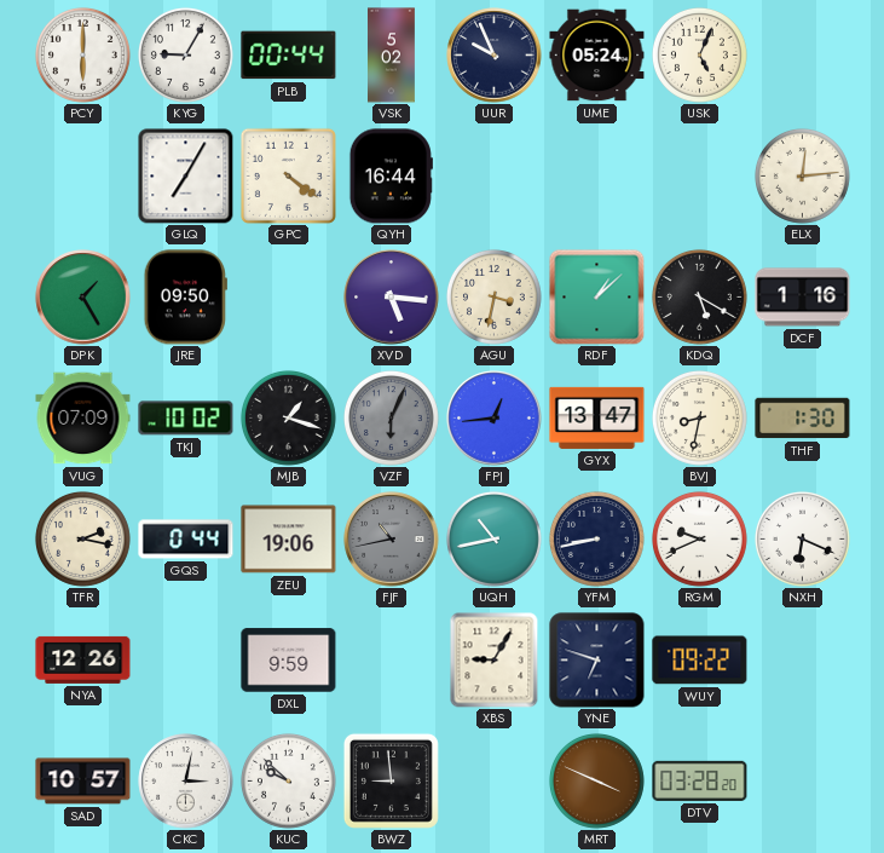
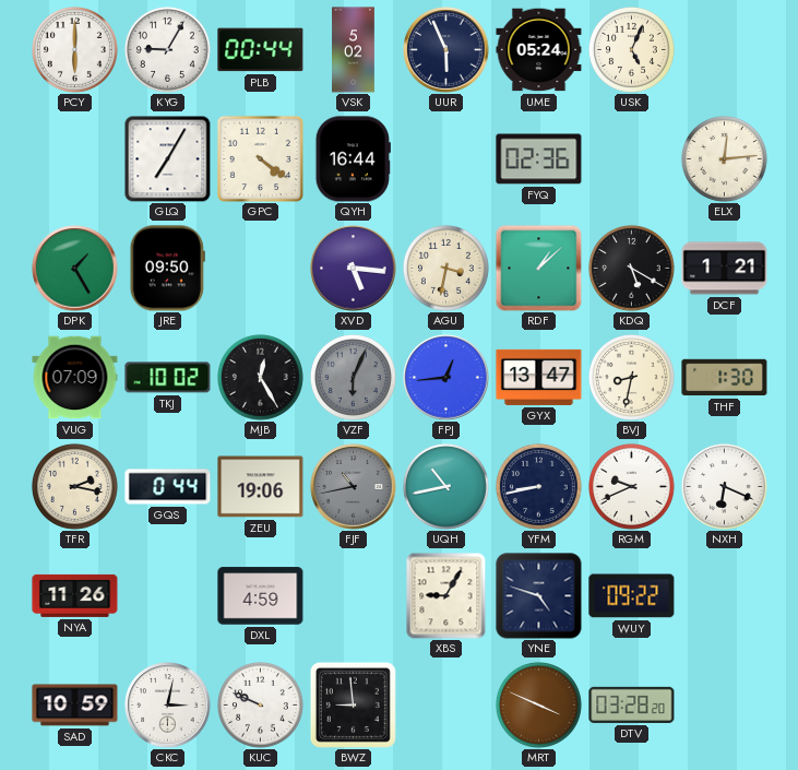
UUR: 9:56 -> 5:56 (446, 50)
FYQ: none -> 02:36 (539, 159)
DCF: 1:16 -> 1:21 (725, 269)
MJB: 1:18 -> 12:25 (260, 377)
NYA: 12:26 -> 11:26 (75, 595)
DXL: 9:59 -> 4:59 (261, 596)
YNE: 6:48 -> 4:48 (539, 596)
SAD: 10:57 -> 10:59 (75, 706)
KUC: 9:52 -> 9:49 (260, 704)
